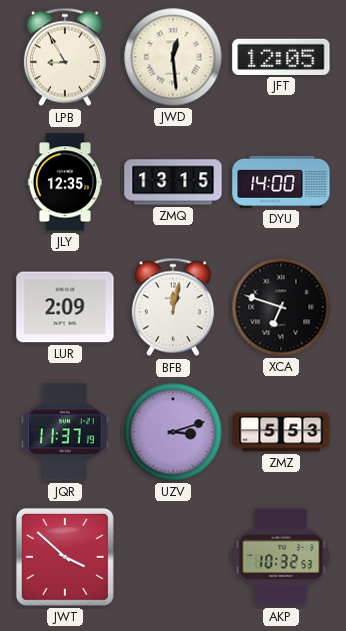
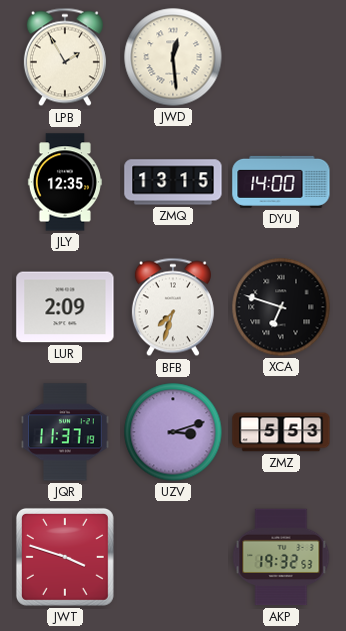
LPB: 8:55 -> 1:55 (65, 57)
JFT: 12:05 -> none (281, 57)
BFB: 12:02 -> 7:33 (173, 307)
JWT: 3:52 -> 3:48 (65, 557)
AKP: 10:32 -> 19:32 (281, 557)
